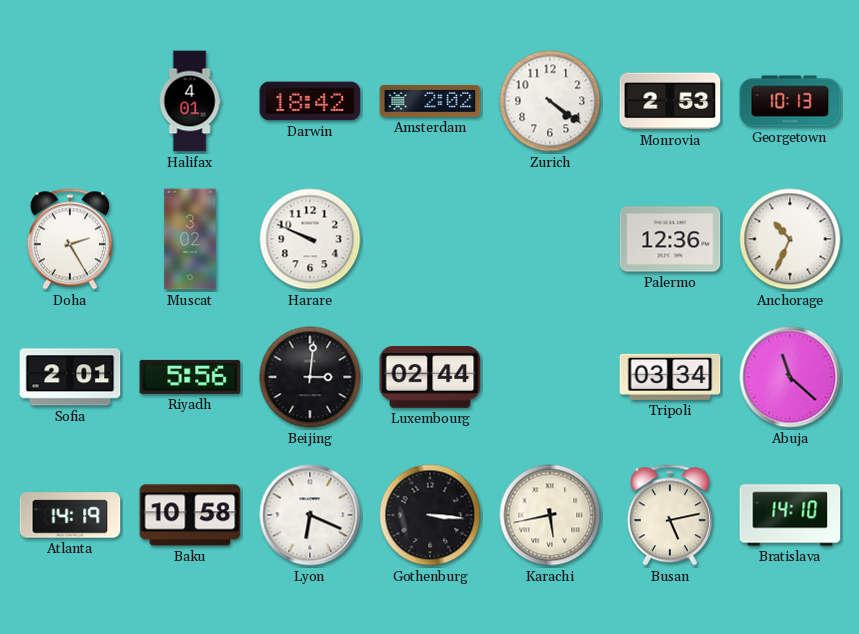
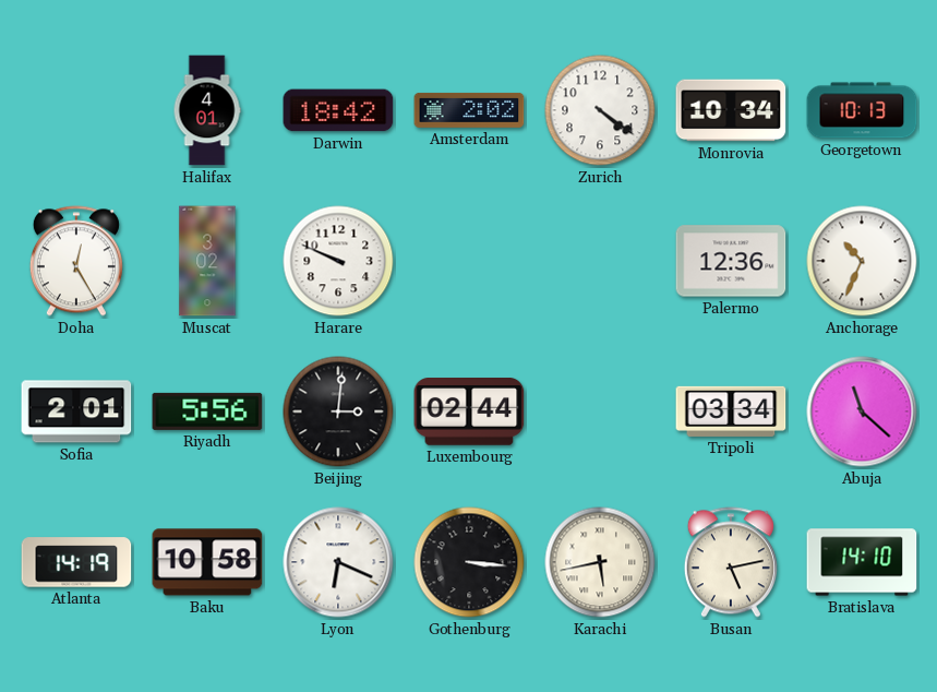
Monrovia: 2:53 -> 10:34 (731, 110)
Doha: 2:25 -> 12:25 (76, 261)
